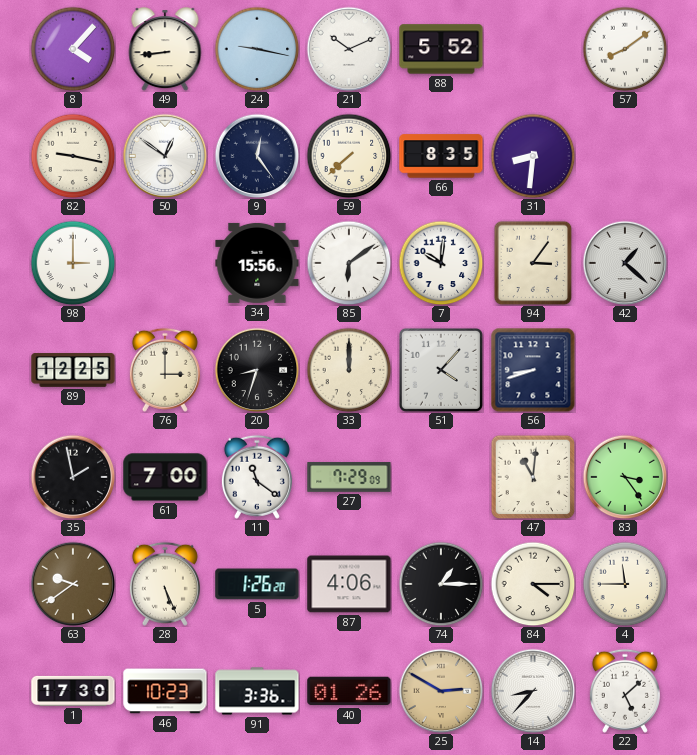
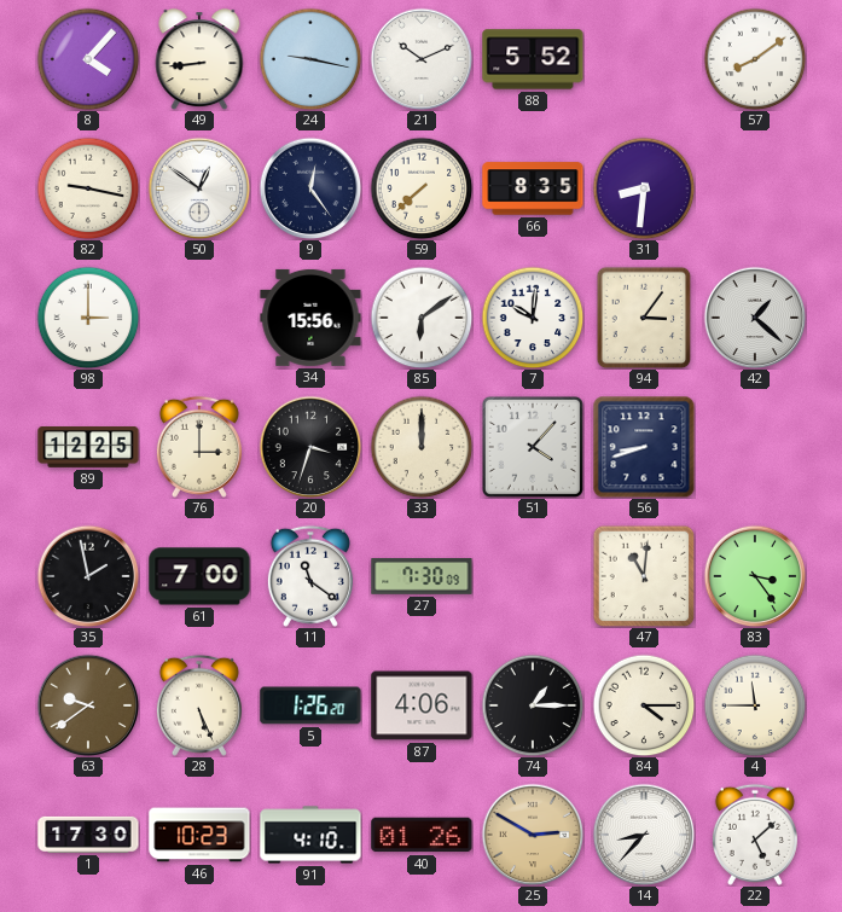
20: 8:33 -> 3:33 (310, 447)
27: 7:29 -> 7:30 (422, 576)
91: 3:36 -> 4:10 (310, 835)
